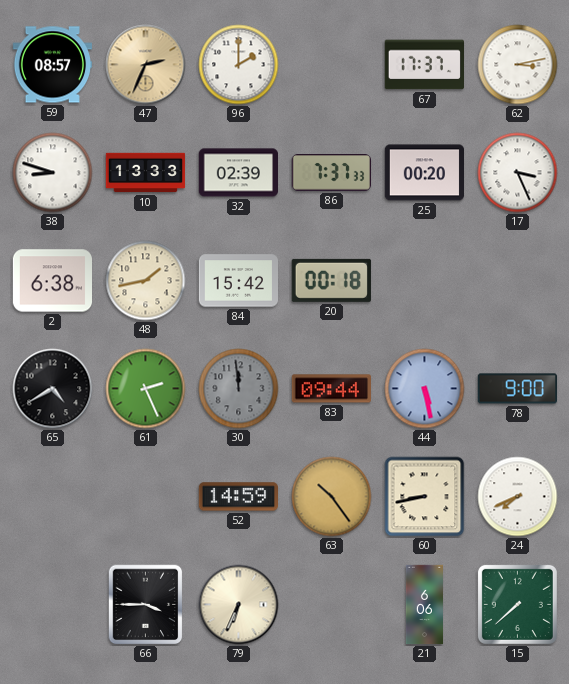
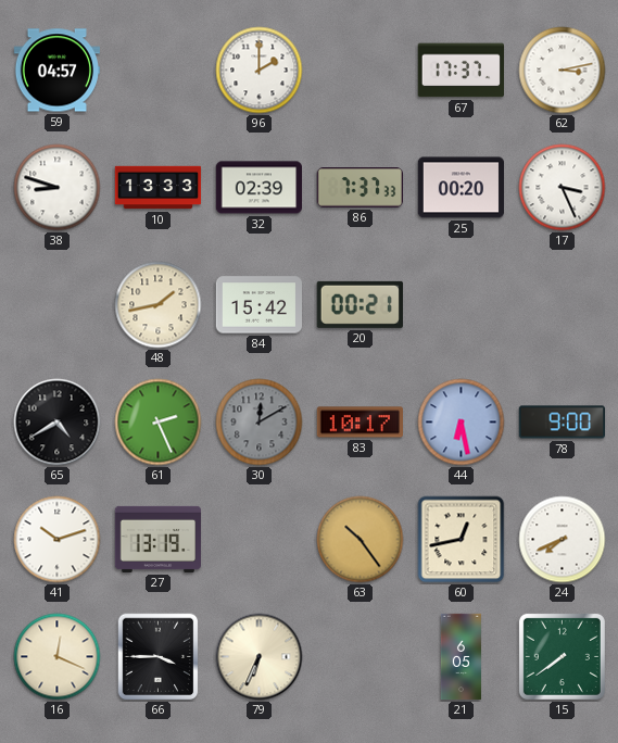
59: 08:57 -> 04:57 (56, 71)
47: 2:34 -> none (146, 65)
2: 6:38 -> none (52, 281)
20: 00:18 -> 00:21 (360, 304)
30: 11:59 -> 12:10 (260, 423)
83: 09:44 -> 10:17 (360, 423)
44: 5:28 -> 6:28 (462, 423)
41: none -> 10:12 (58, 540)
27: none -> 13:19 (157, 539)
52: 14:59 -> none (238, 497)
60: 8:43 -> 12:43 (462, 540)
16: none -> 12:19 (58, 657)
21: 6:06 -> 6:05 (461, 657)
15: 7:38 -> 7:39 (562, 656)
